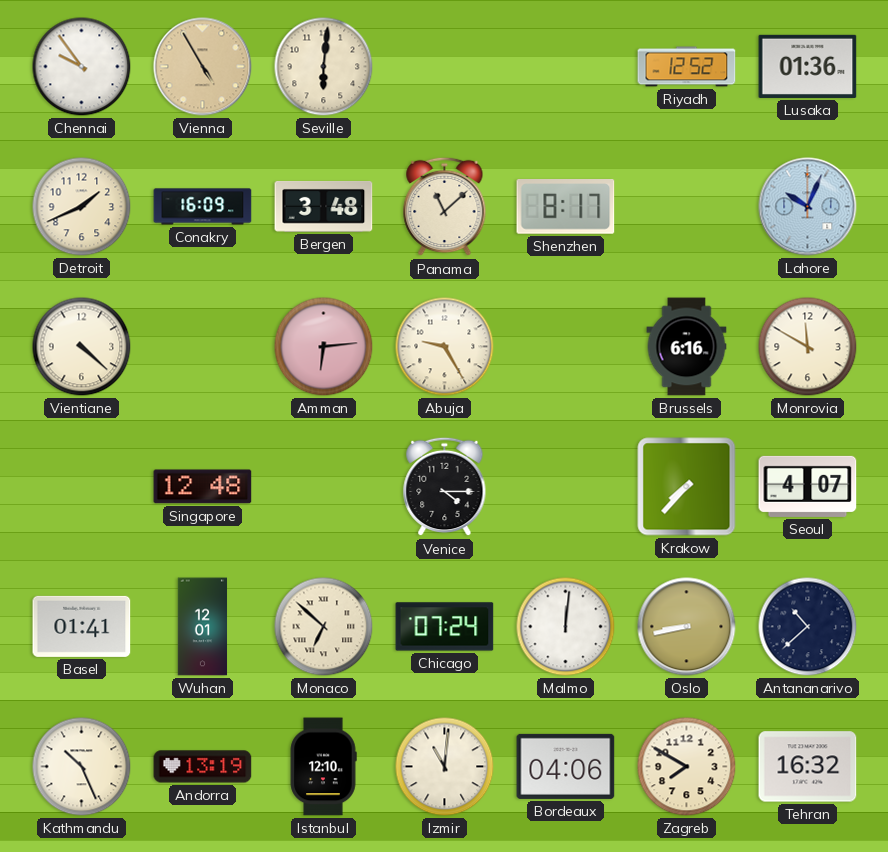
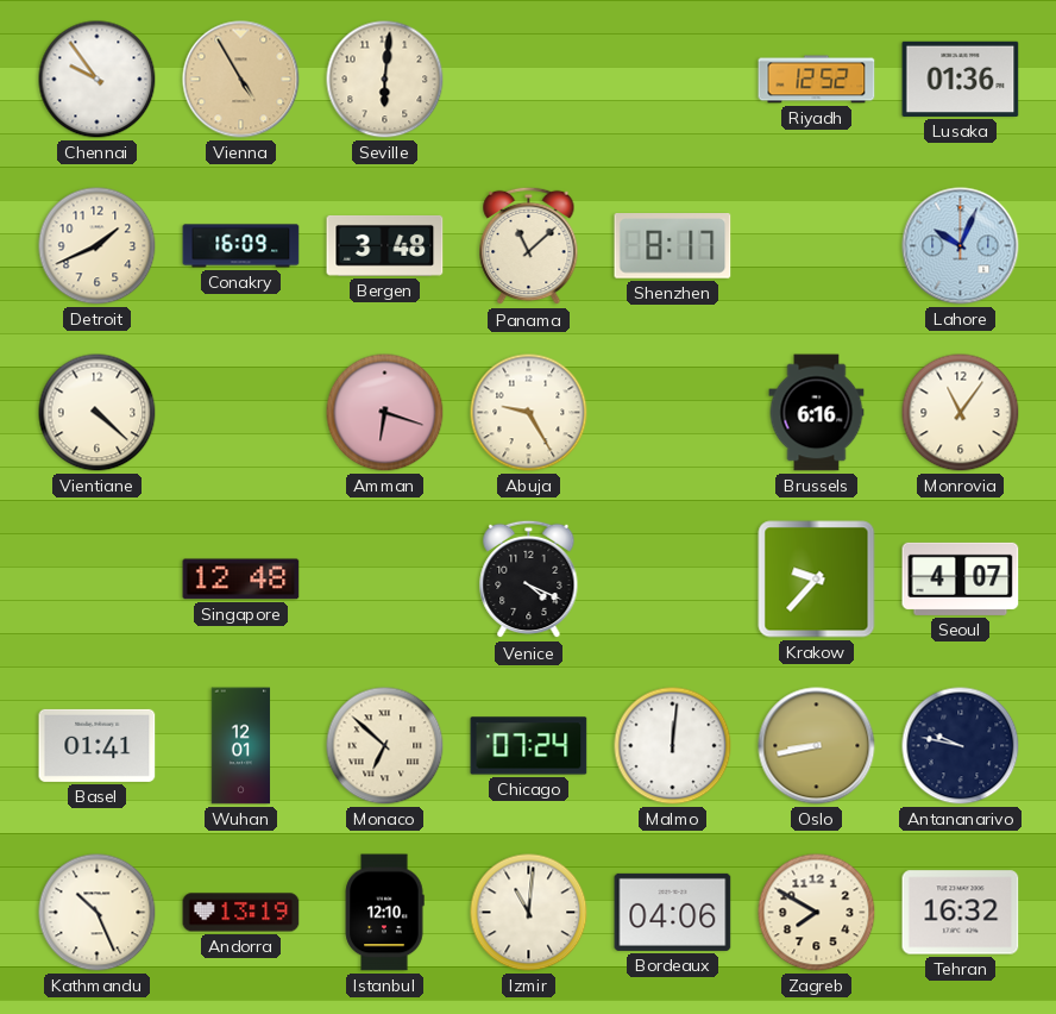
Amman: 6:14 -> 6:18 (385, 413)
Monrovia: 11:50 -> 11:06 (961, 413)
Venice: 4:15 -> 4:19 (529, 580)
Krakow: 7:37 -> 9:37 (817, 580)
Antananarivo: 10:38 -> 9:47 (961, 746)
